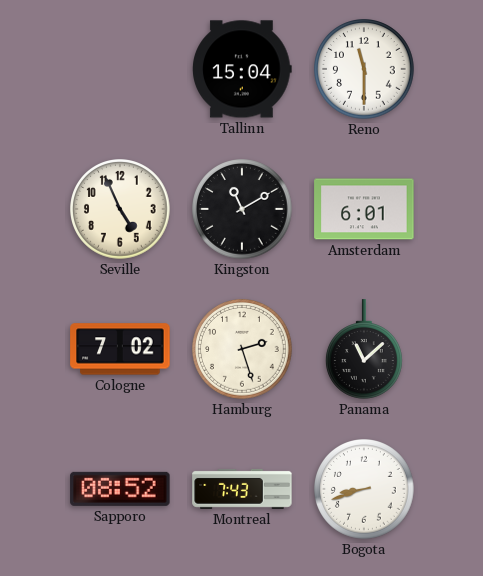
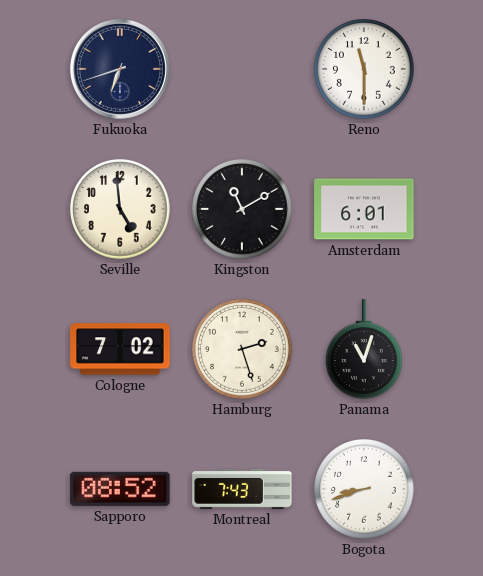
Fukuoka: none -> 6:42 (120, 69)
Tallinn: 15:04 -> none (242, 69)
Seville: 4:56 -> 4:59 (121, 210)
Panama: 11:08 -> 11:03 (365, 349)
